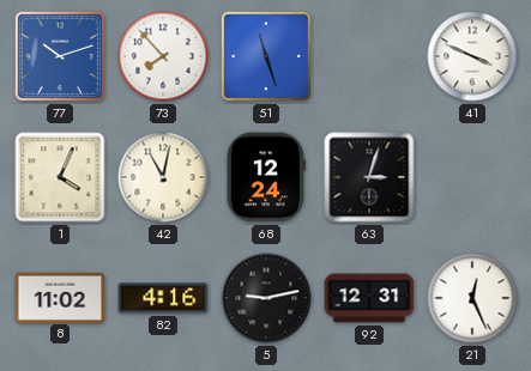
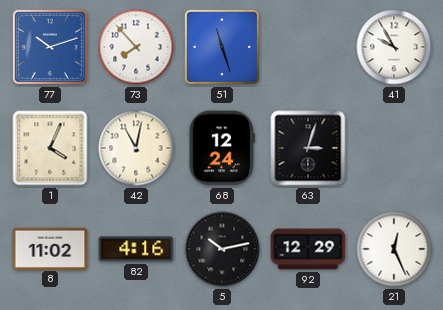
41: 3:49 -> 9:55 (394, 47)
5: 9:13 -> 10:13 (222, 249)
92: 12:31 -> 12:29 (308, 249)
